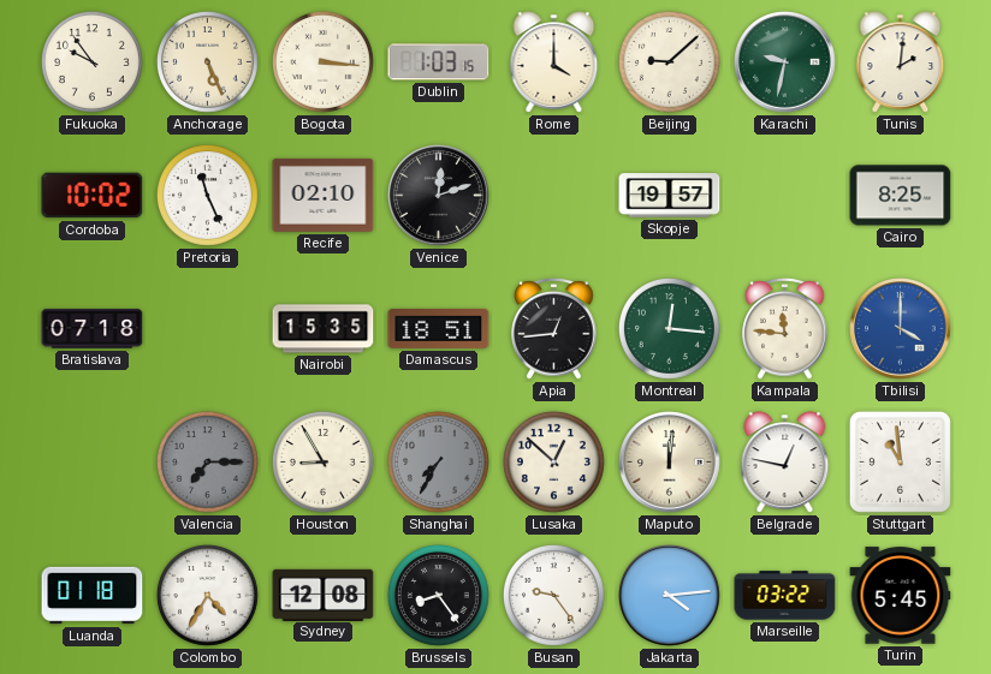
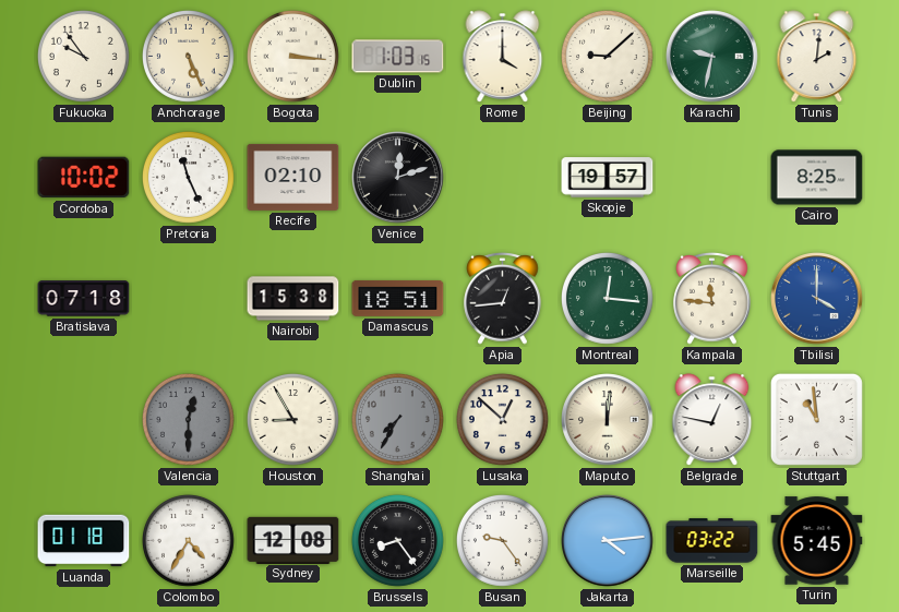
Nairobi: 15:35 -> 15:38 (293, 299)
Valencia: 7:15 -> 12:30 (188, 419)
